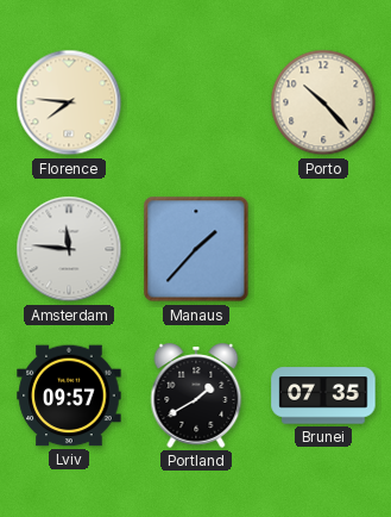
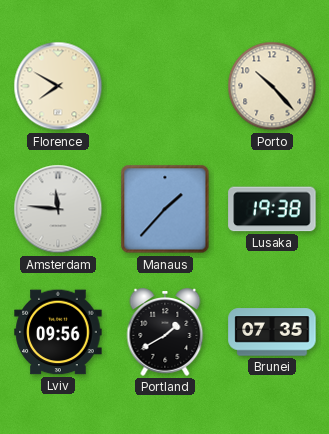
Florence: 7:46 -> 7:50 (58, 86)
Lusaka: none -> 19:38 (272, 209)
Lviv: 09:57 -> 09:56 (58, 332)
